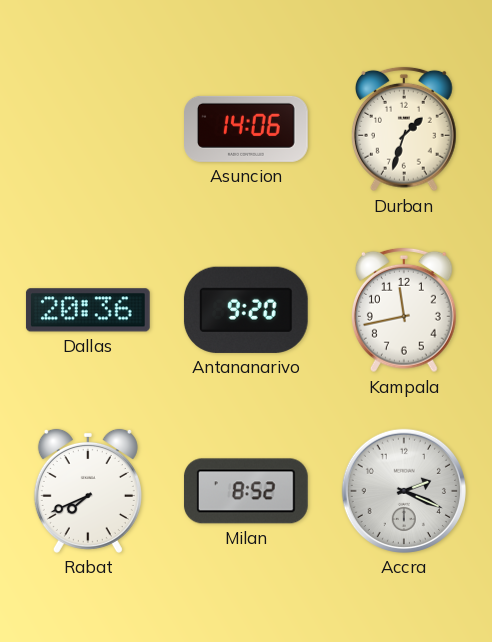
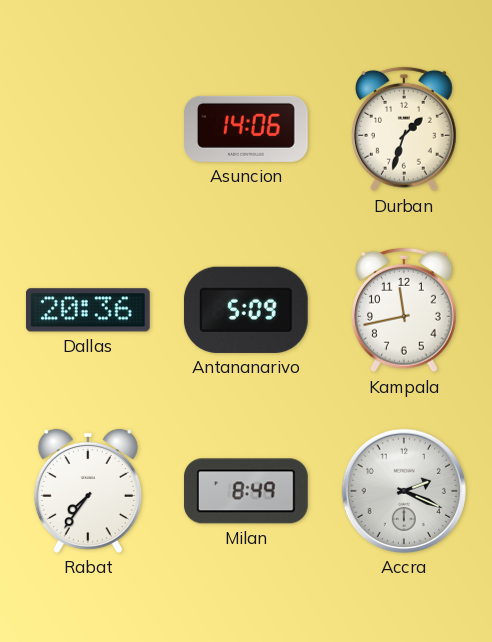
Antananarivo: 9:20 -> 5:09 (246, 310)
Rabat: 7:41 -> 7:36 (88, 491)
Milan: 8:52 -> 8:49 (246, 491)
